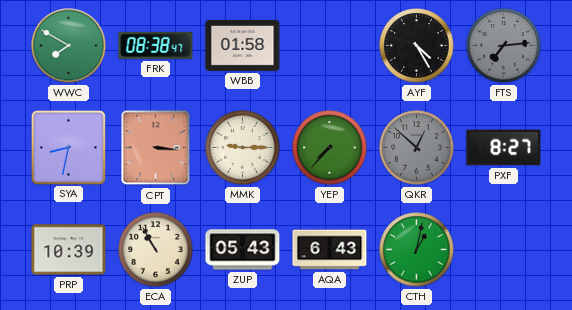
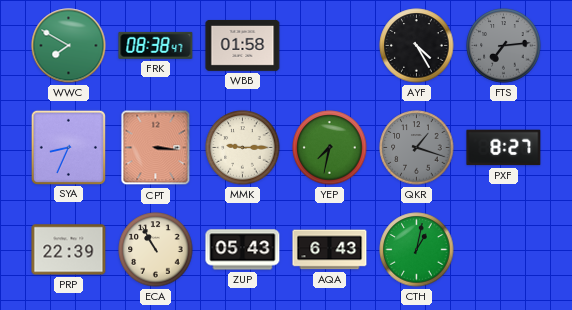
SYA: 8:32 -> 8:34 (68, 147)
YEP: 7:37 -> 7:32 (330, 148)
QKR: 12:52 -> 1:18 (417, 148)
PRP: 10:39 -> 22:39 (69, 250)
